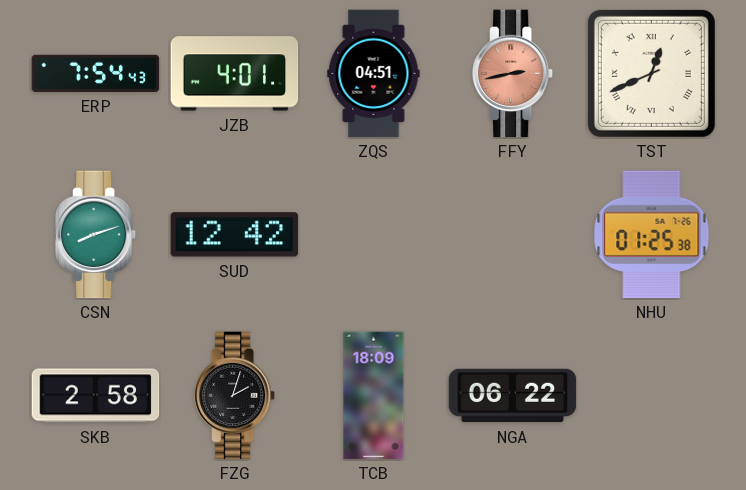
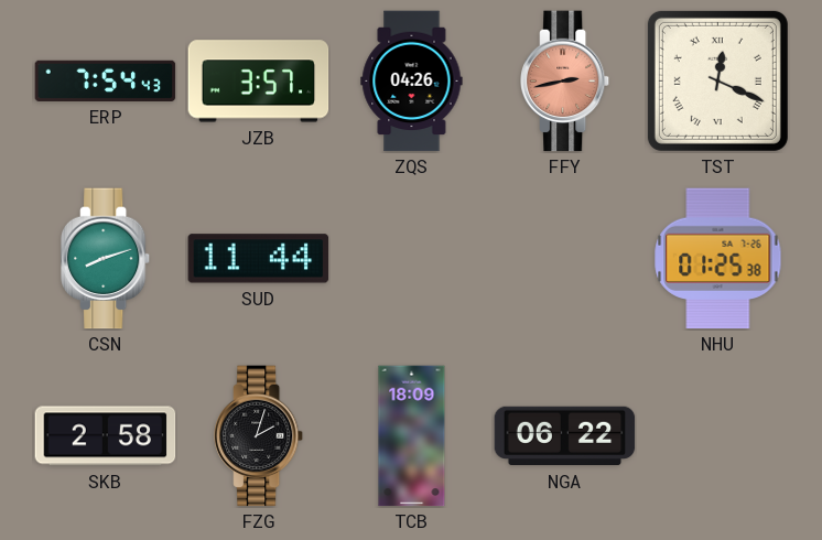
JZB: 4:01 -> 3:57 (259, 82)
ZQS: 04:51 -> 04:26 (412, 82)
TST: 12:41 -> 12:19 (717, 80)
SUD: 12:42 -> 11:44 (259, 259)
